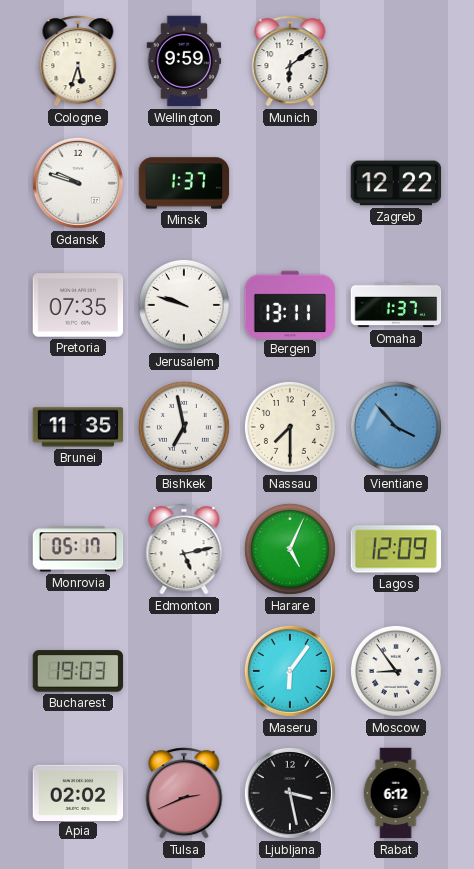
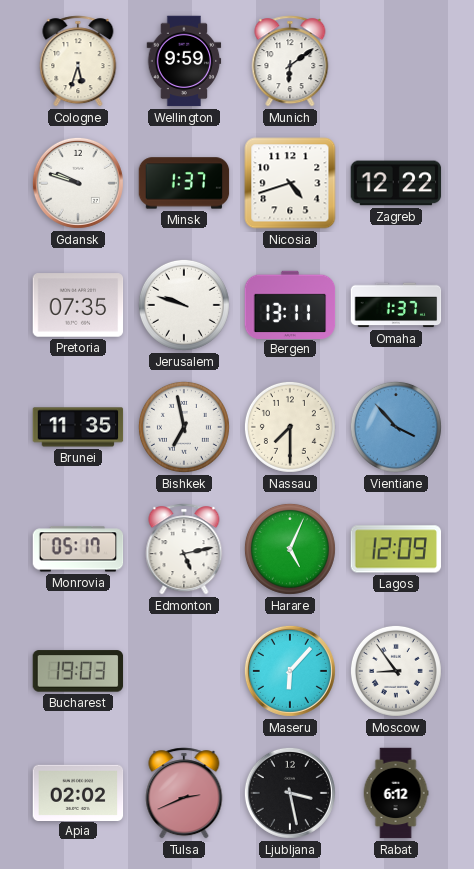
Nicosia: none -> 4:42 (290, 183)
Maseru: 6:06 -> 6:07 (290, 671)
